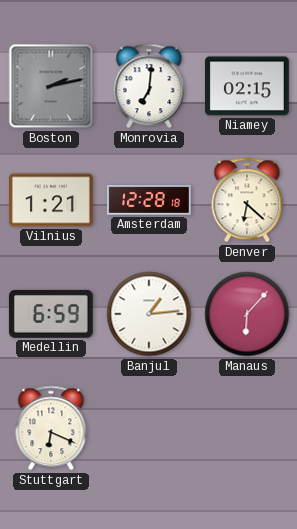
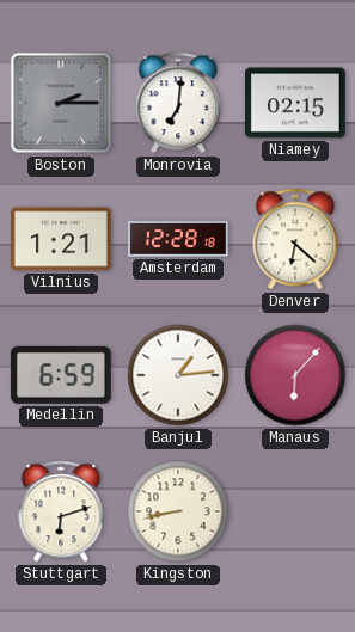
Boston: 2:13 -> 2:15 (61, 103)
Stuttgart: 6:19 -> 6:12 (61, 511)
Kingston: none -> 8:43 (178, 511)
